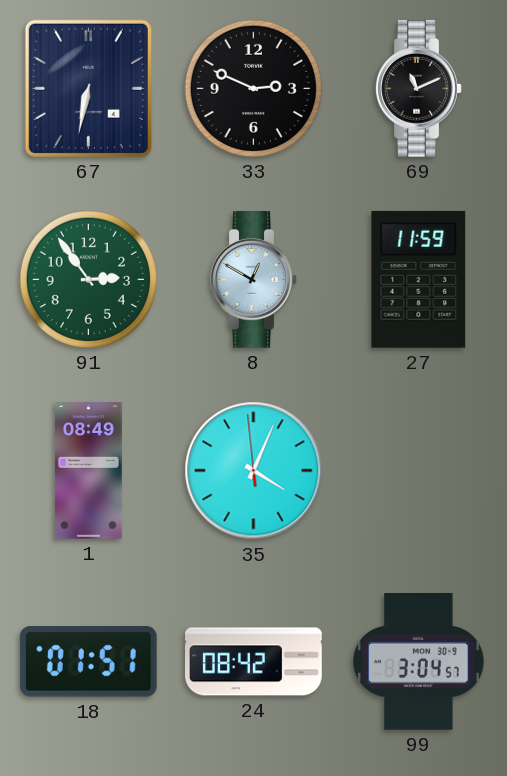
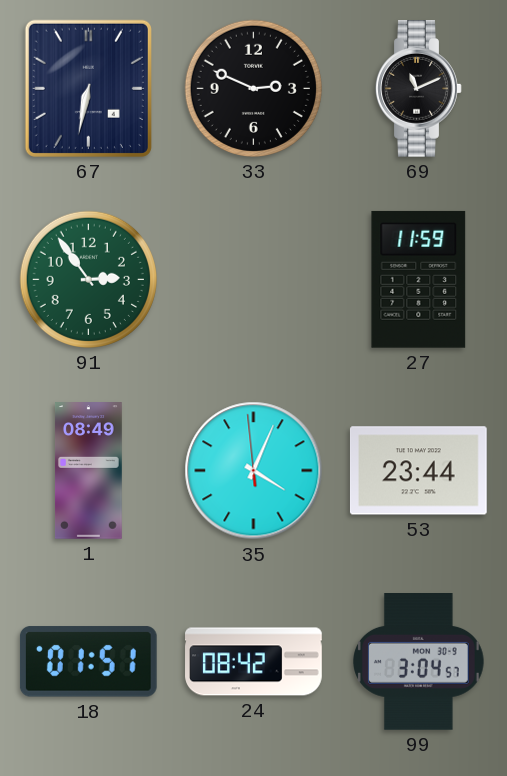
8: 12:50 -> none (254, 280)
53: none -> 23:44 (419, 471)
